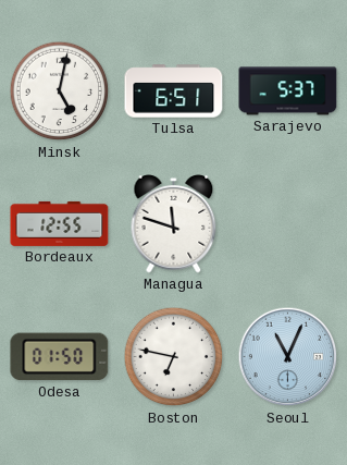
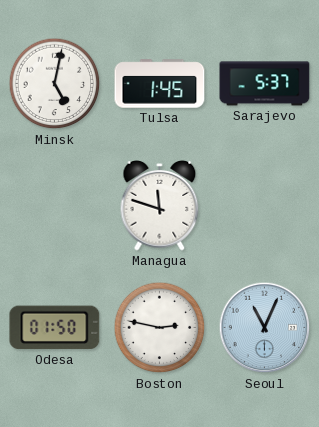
Tulsa: 6:51 -> 1:45 (160, 84)
Bordeaux: 12:55 -> none (60, 223)
Boston: 6:47 -> 2:47 (160, 328)
